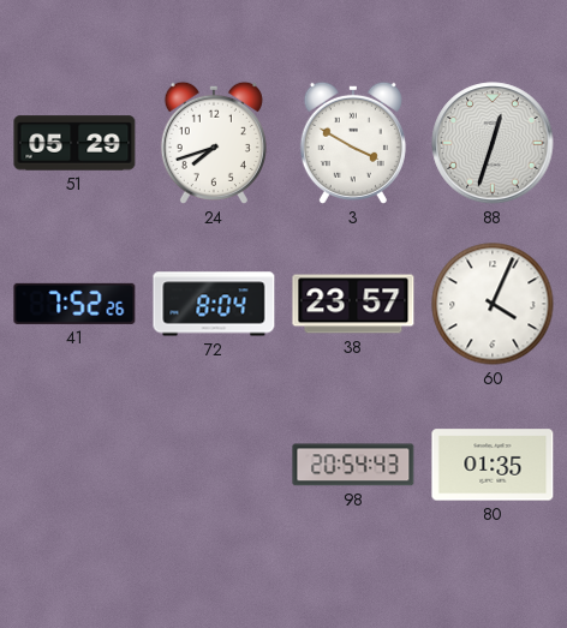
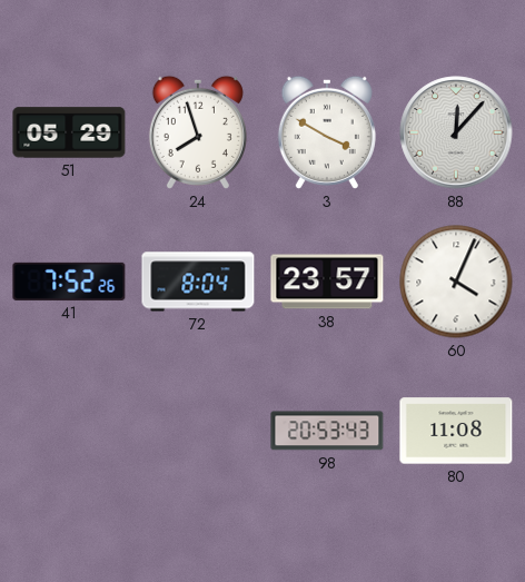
24: 7:42 -> 7:57 (198, 132)
88: 12:33 -> 12:07 (456, 132)
98: 20:54 -> 20:53 (327, 431)
80: 01:35 -> 11:08 (456, 431)
